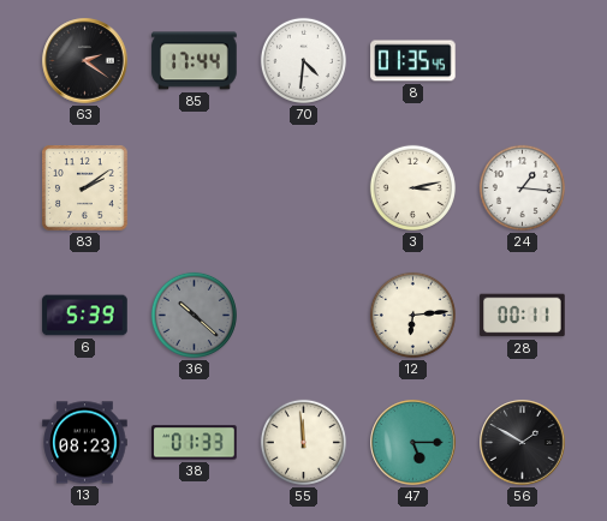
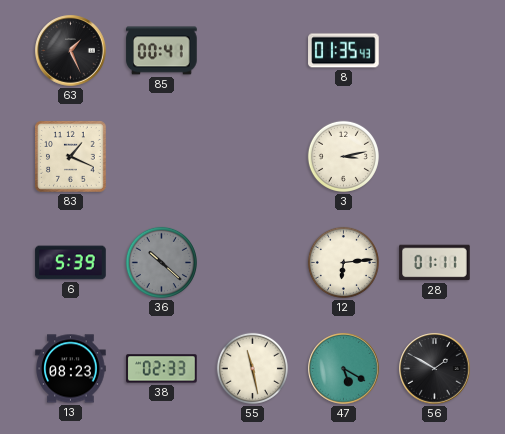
63: 2:21 -> 1:26 (71, 51)
85: 17:44 -> 00:41 (162, 51)
70: 4:31 -> none (303, 60)
8: 01:35:45 -> 01:35:43 (344, 51)
83: 2:09 -> 1:19 (71, 157)
24: 1:16 -> none (522, 187)
28: 00:11 -> 01:11 (435, 263)
38: 01:33 -> 02:33 (162, 369)
55: 11:59 -> 11:28 (252, 368)
47: 5:15 -> 5:20 (344, 369)
